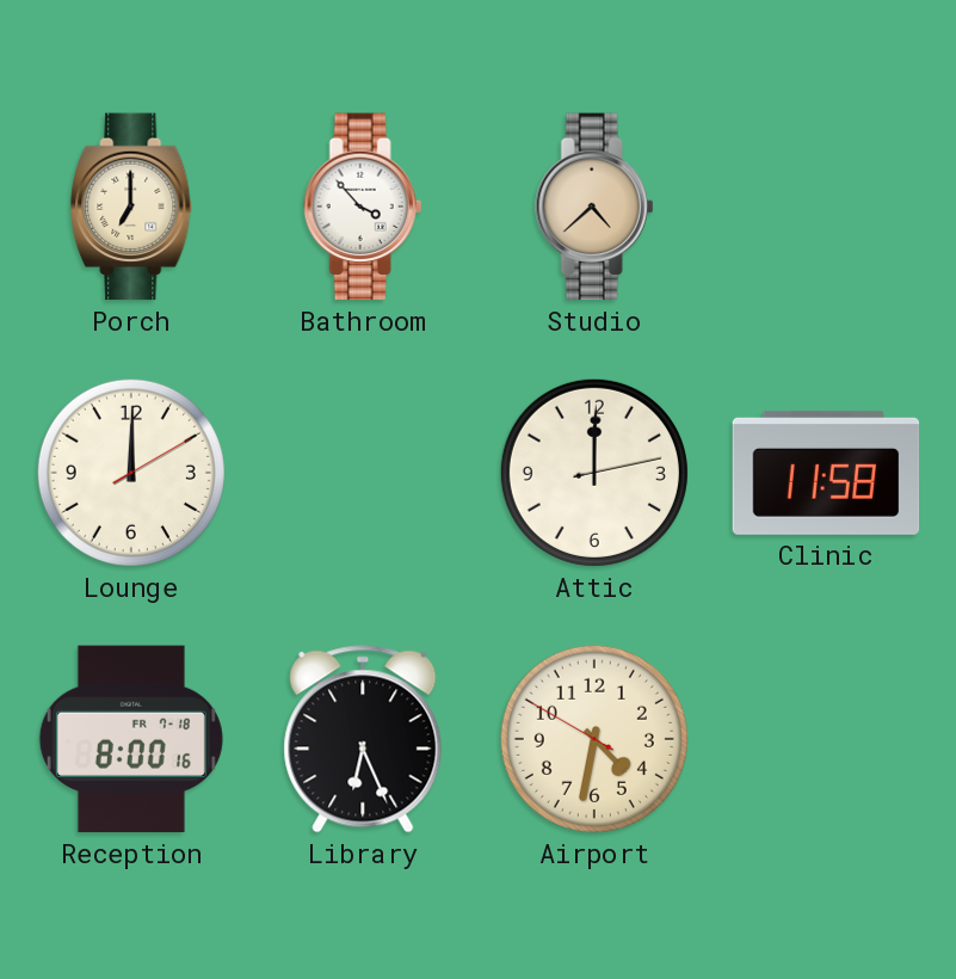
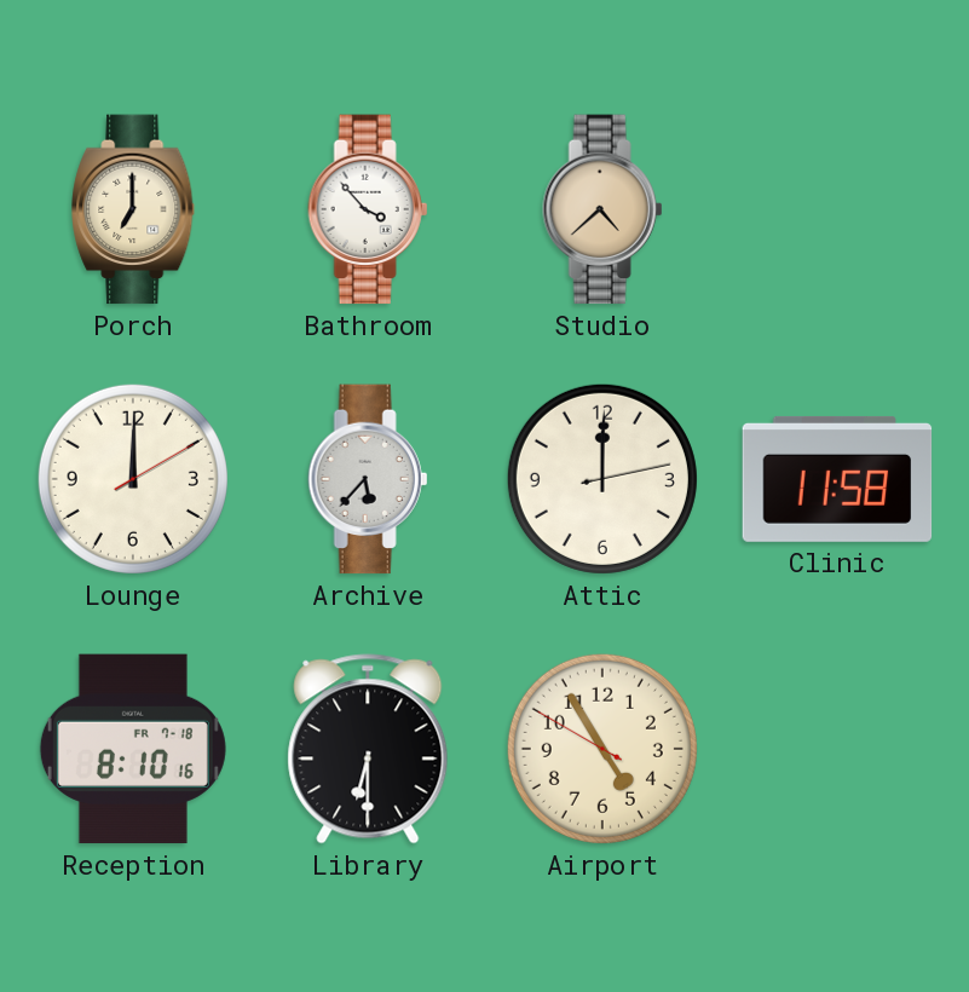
Archive: none -> 5:37 (368, 479)
Reception: 8:00 -> 8:10 (133, 749)
Library: 6:26 -> 6:30 (368, 749)
Airport: 4:31 -> 4:54 (602, 749)
